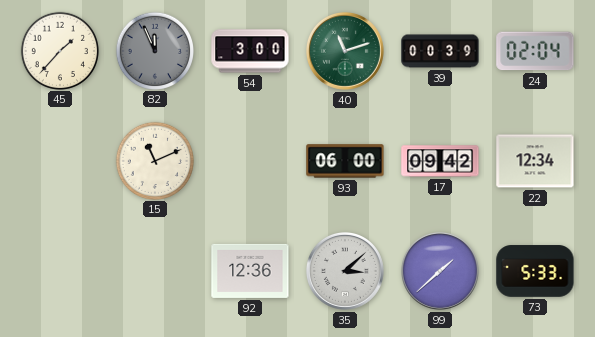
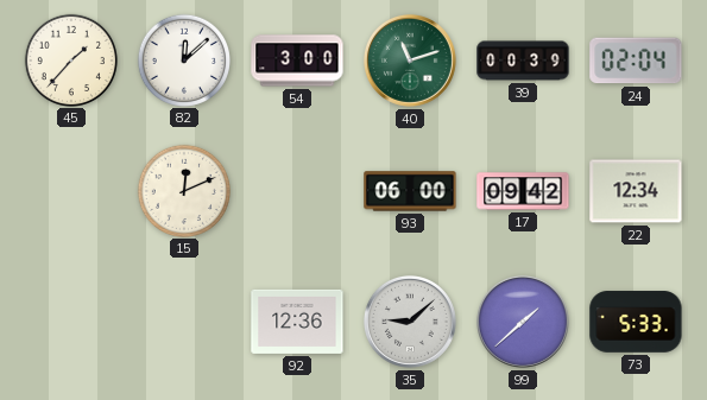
82: 11:56 -> 12:08 (183, 59)
82 dial: grey -> white (183, 59)
15: 11:11 -> 12:11 (183, 190)
35: 3:08 -> 9:08 (410, 322)
